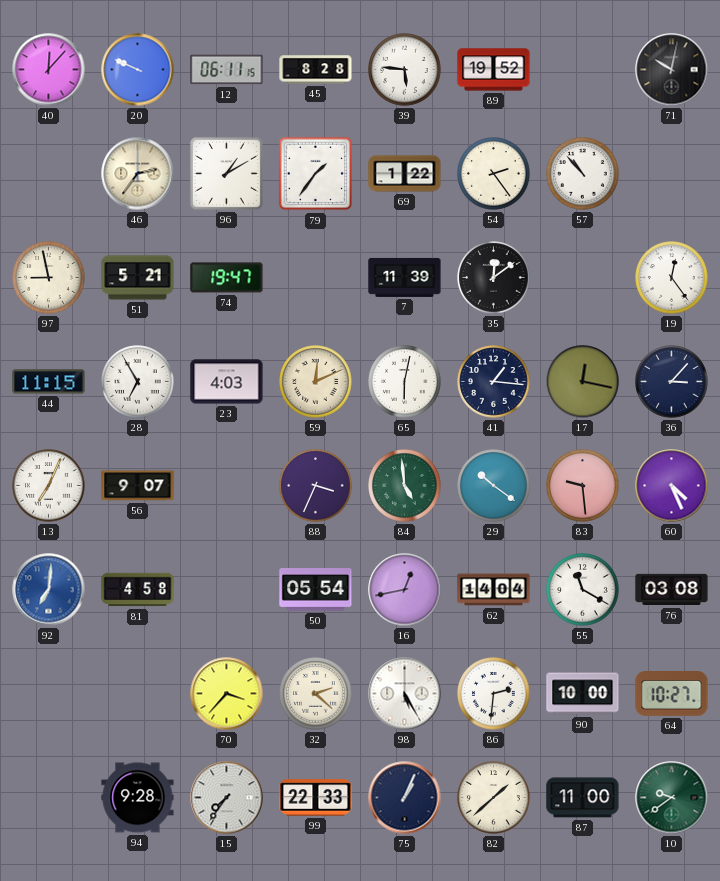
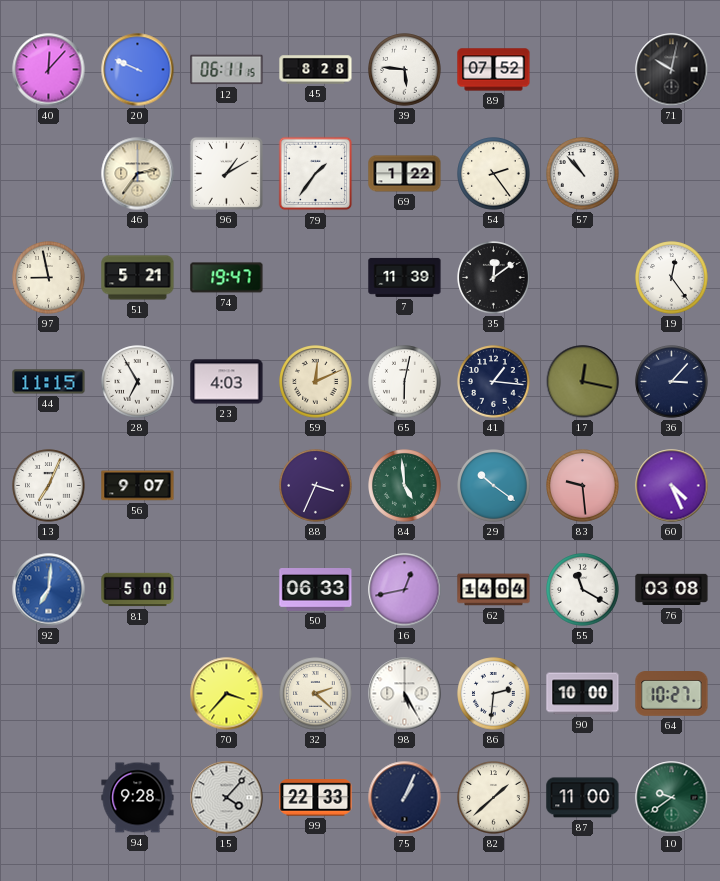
89: 19:52 -> 07:52 (494, 70)
81: 4:58 -> 5:00 (138, 590)
50: 05:54 -> 06:33 (316, 590)
15: 7:36 -> 4:07 (227, 798)
